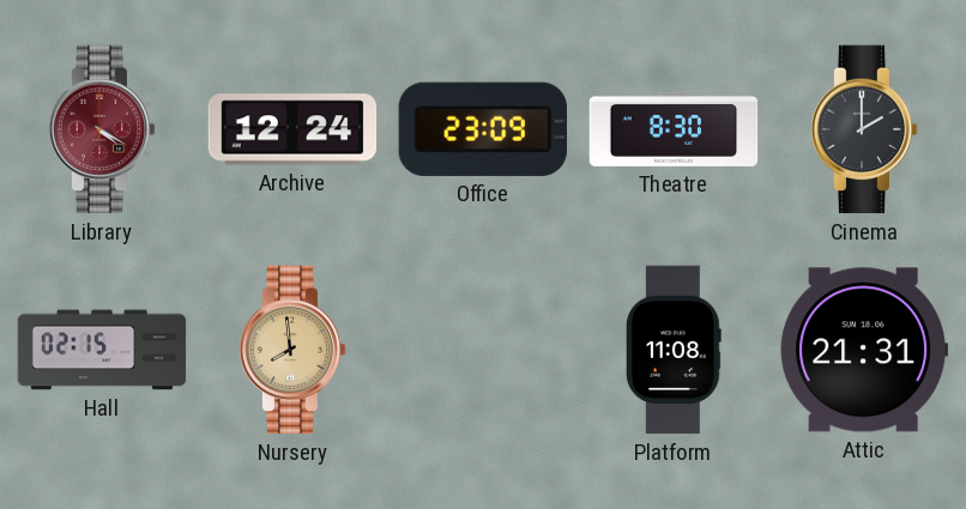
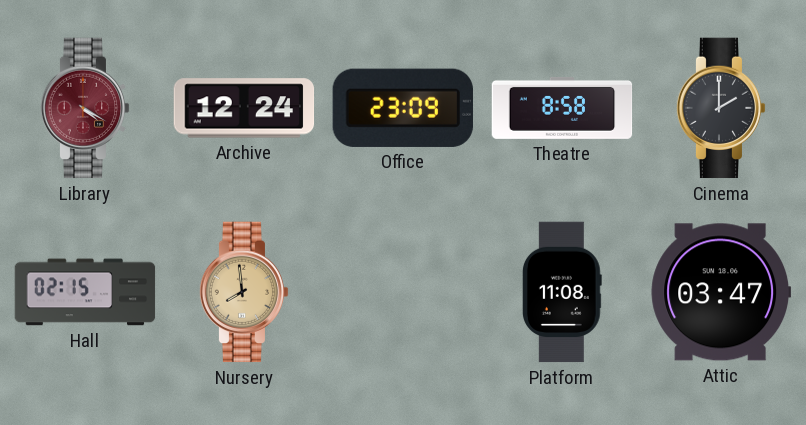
Theatre: 8:30 -> 8:58 (562, 108)
Attic: 21:31 -> 03:47 (721, 292)
